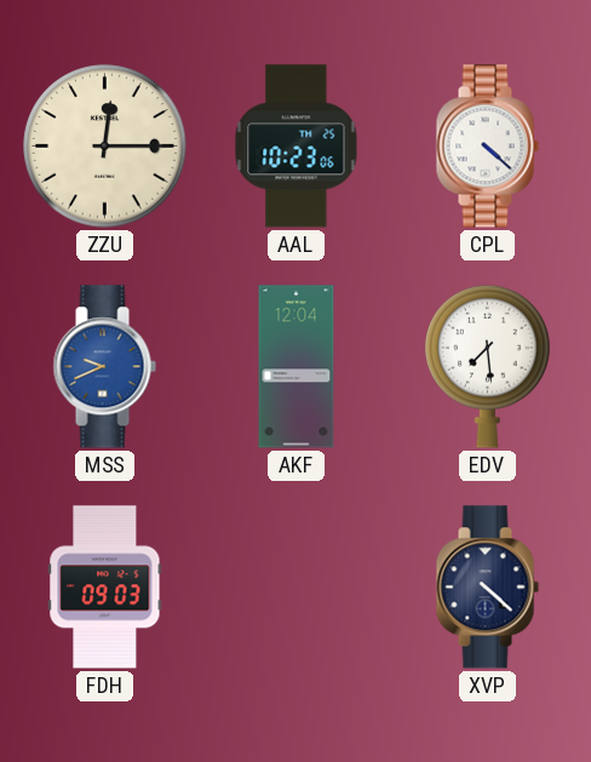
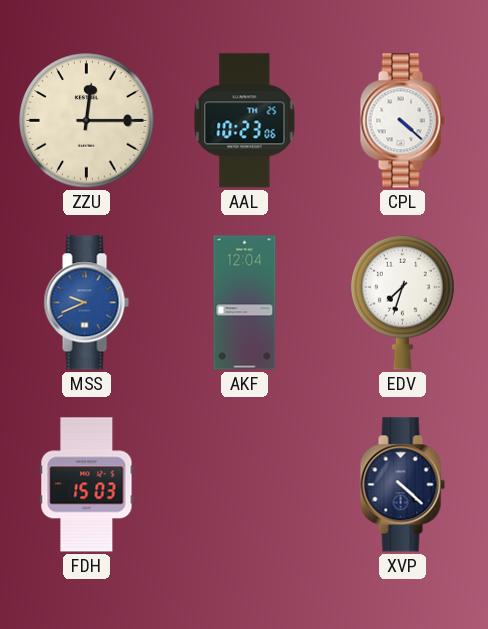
EDV: 7:29 -> 7:33 (403, 302)
FDH: 09:03 -> 15:03 (87, 485)
